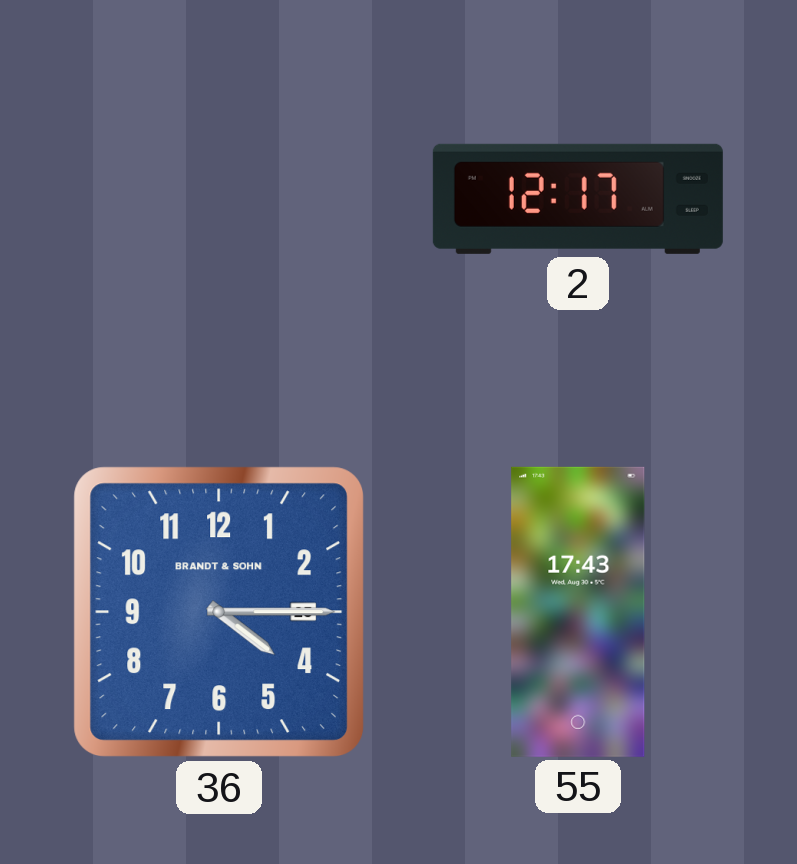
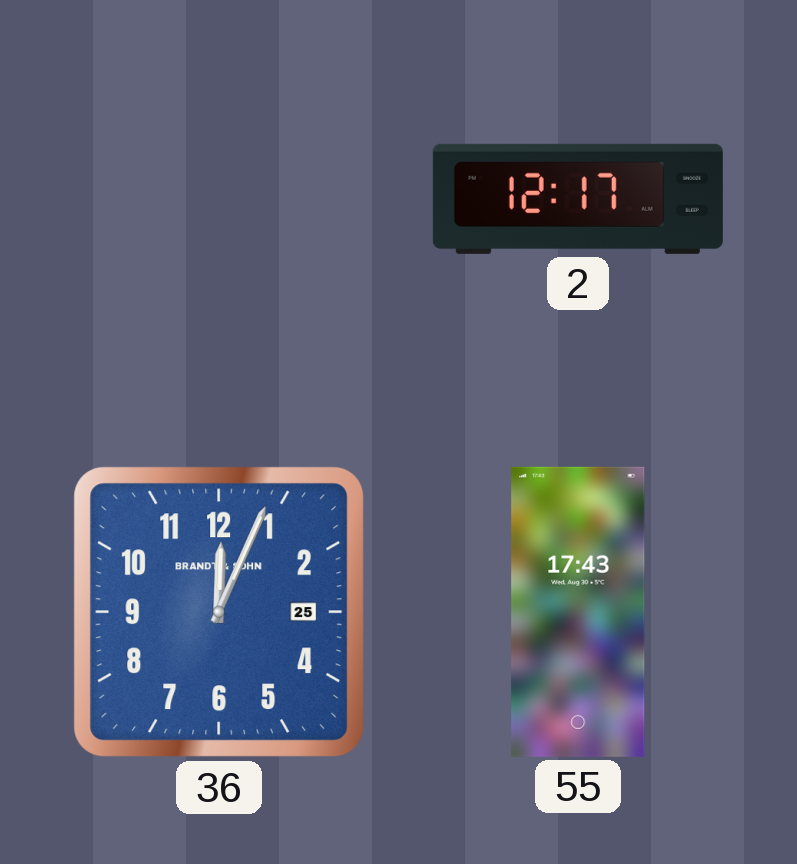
36: 4:15 -> 12:04 (219, 612)
